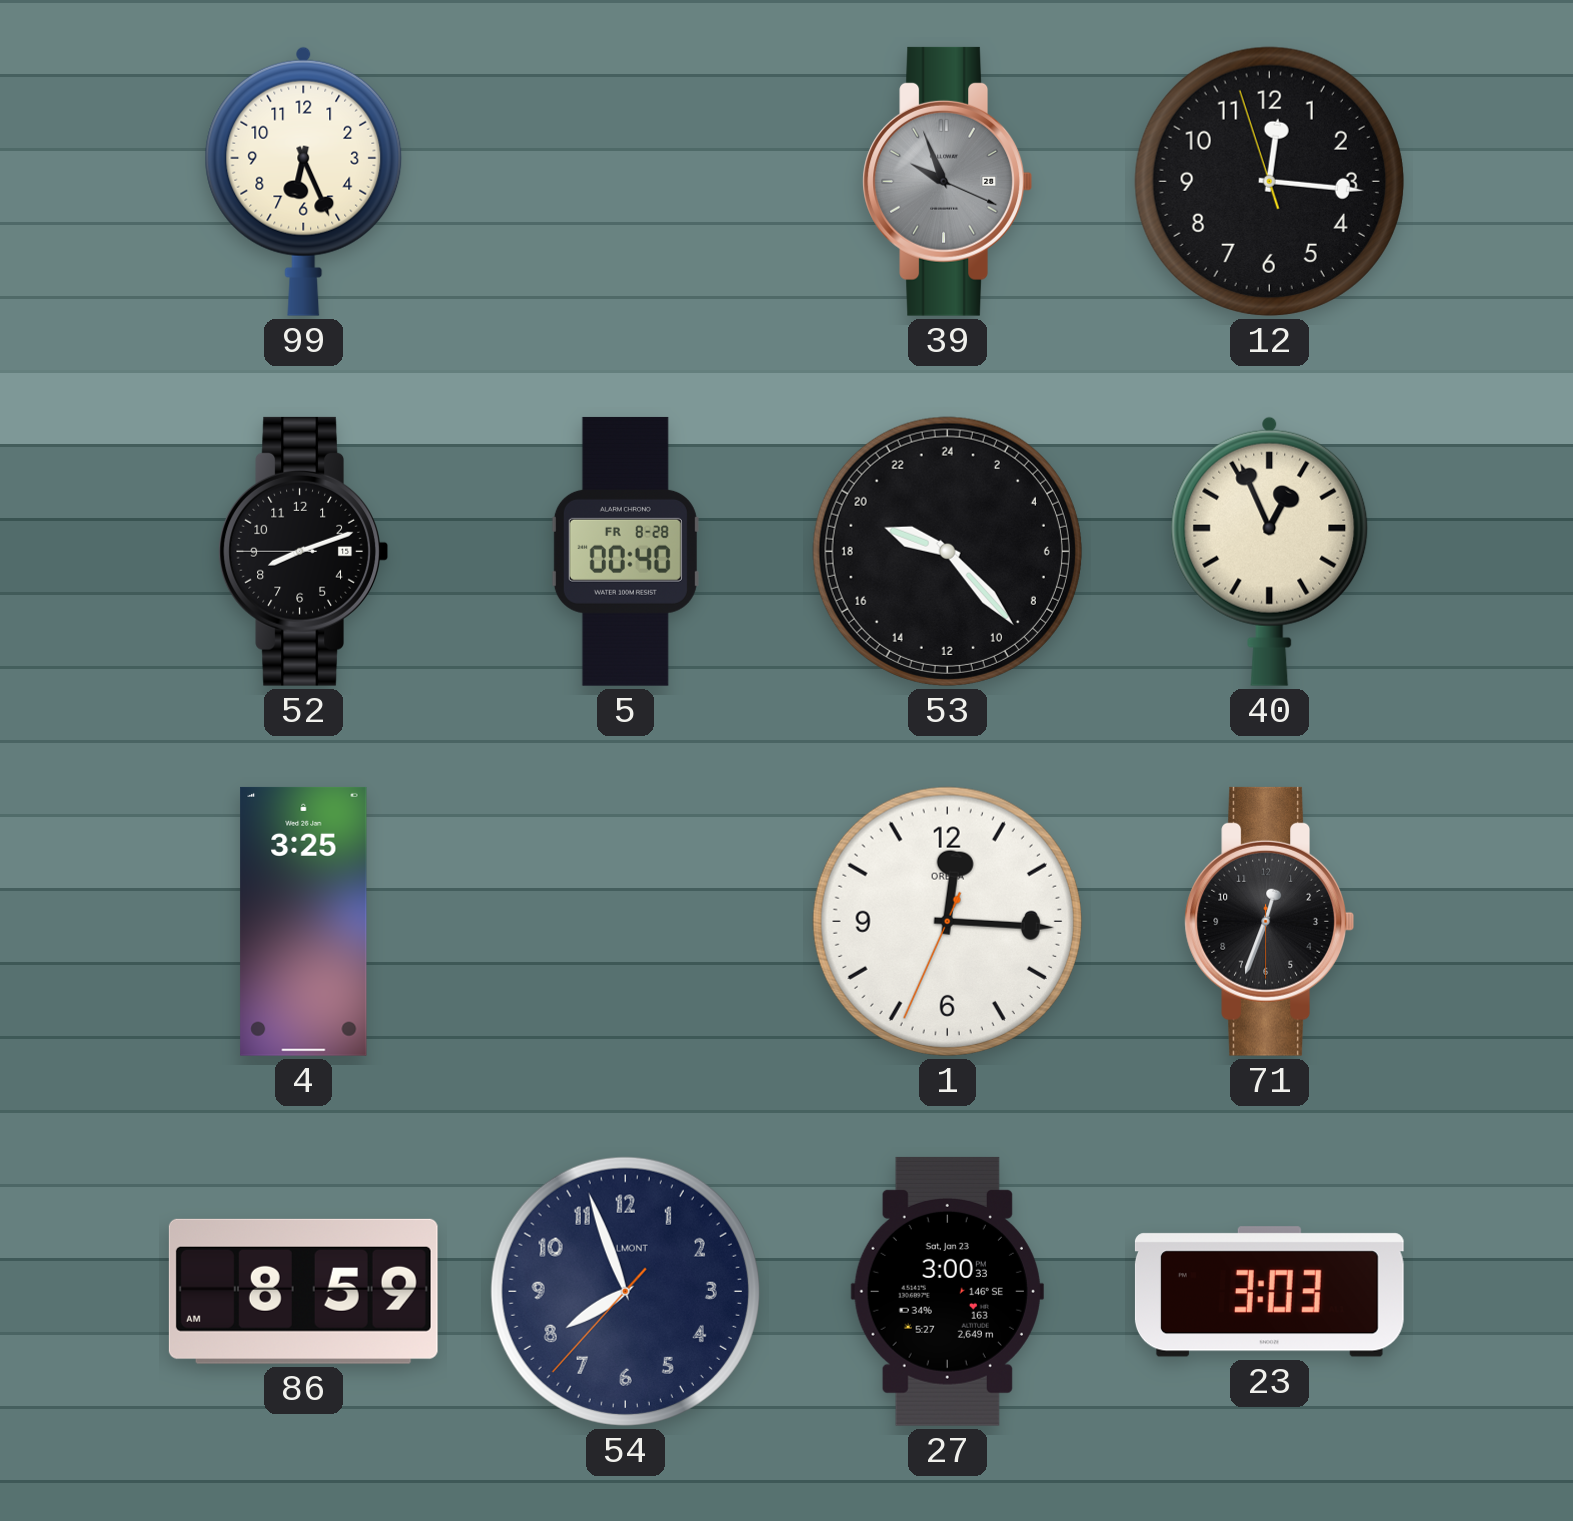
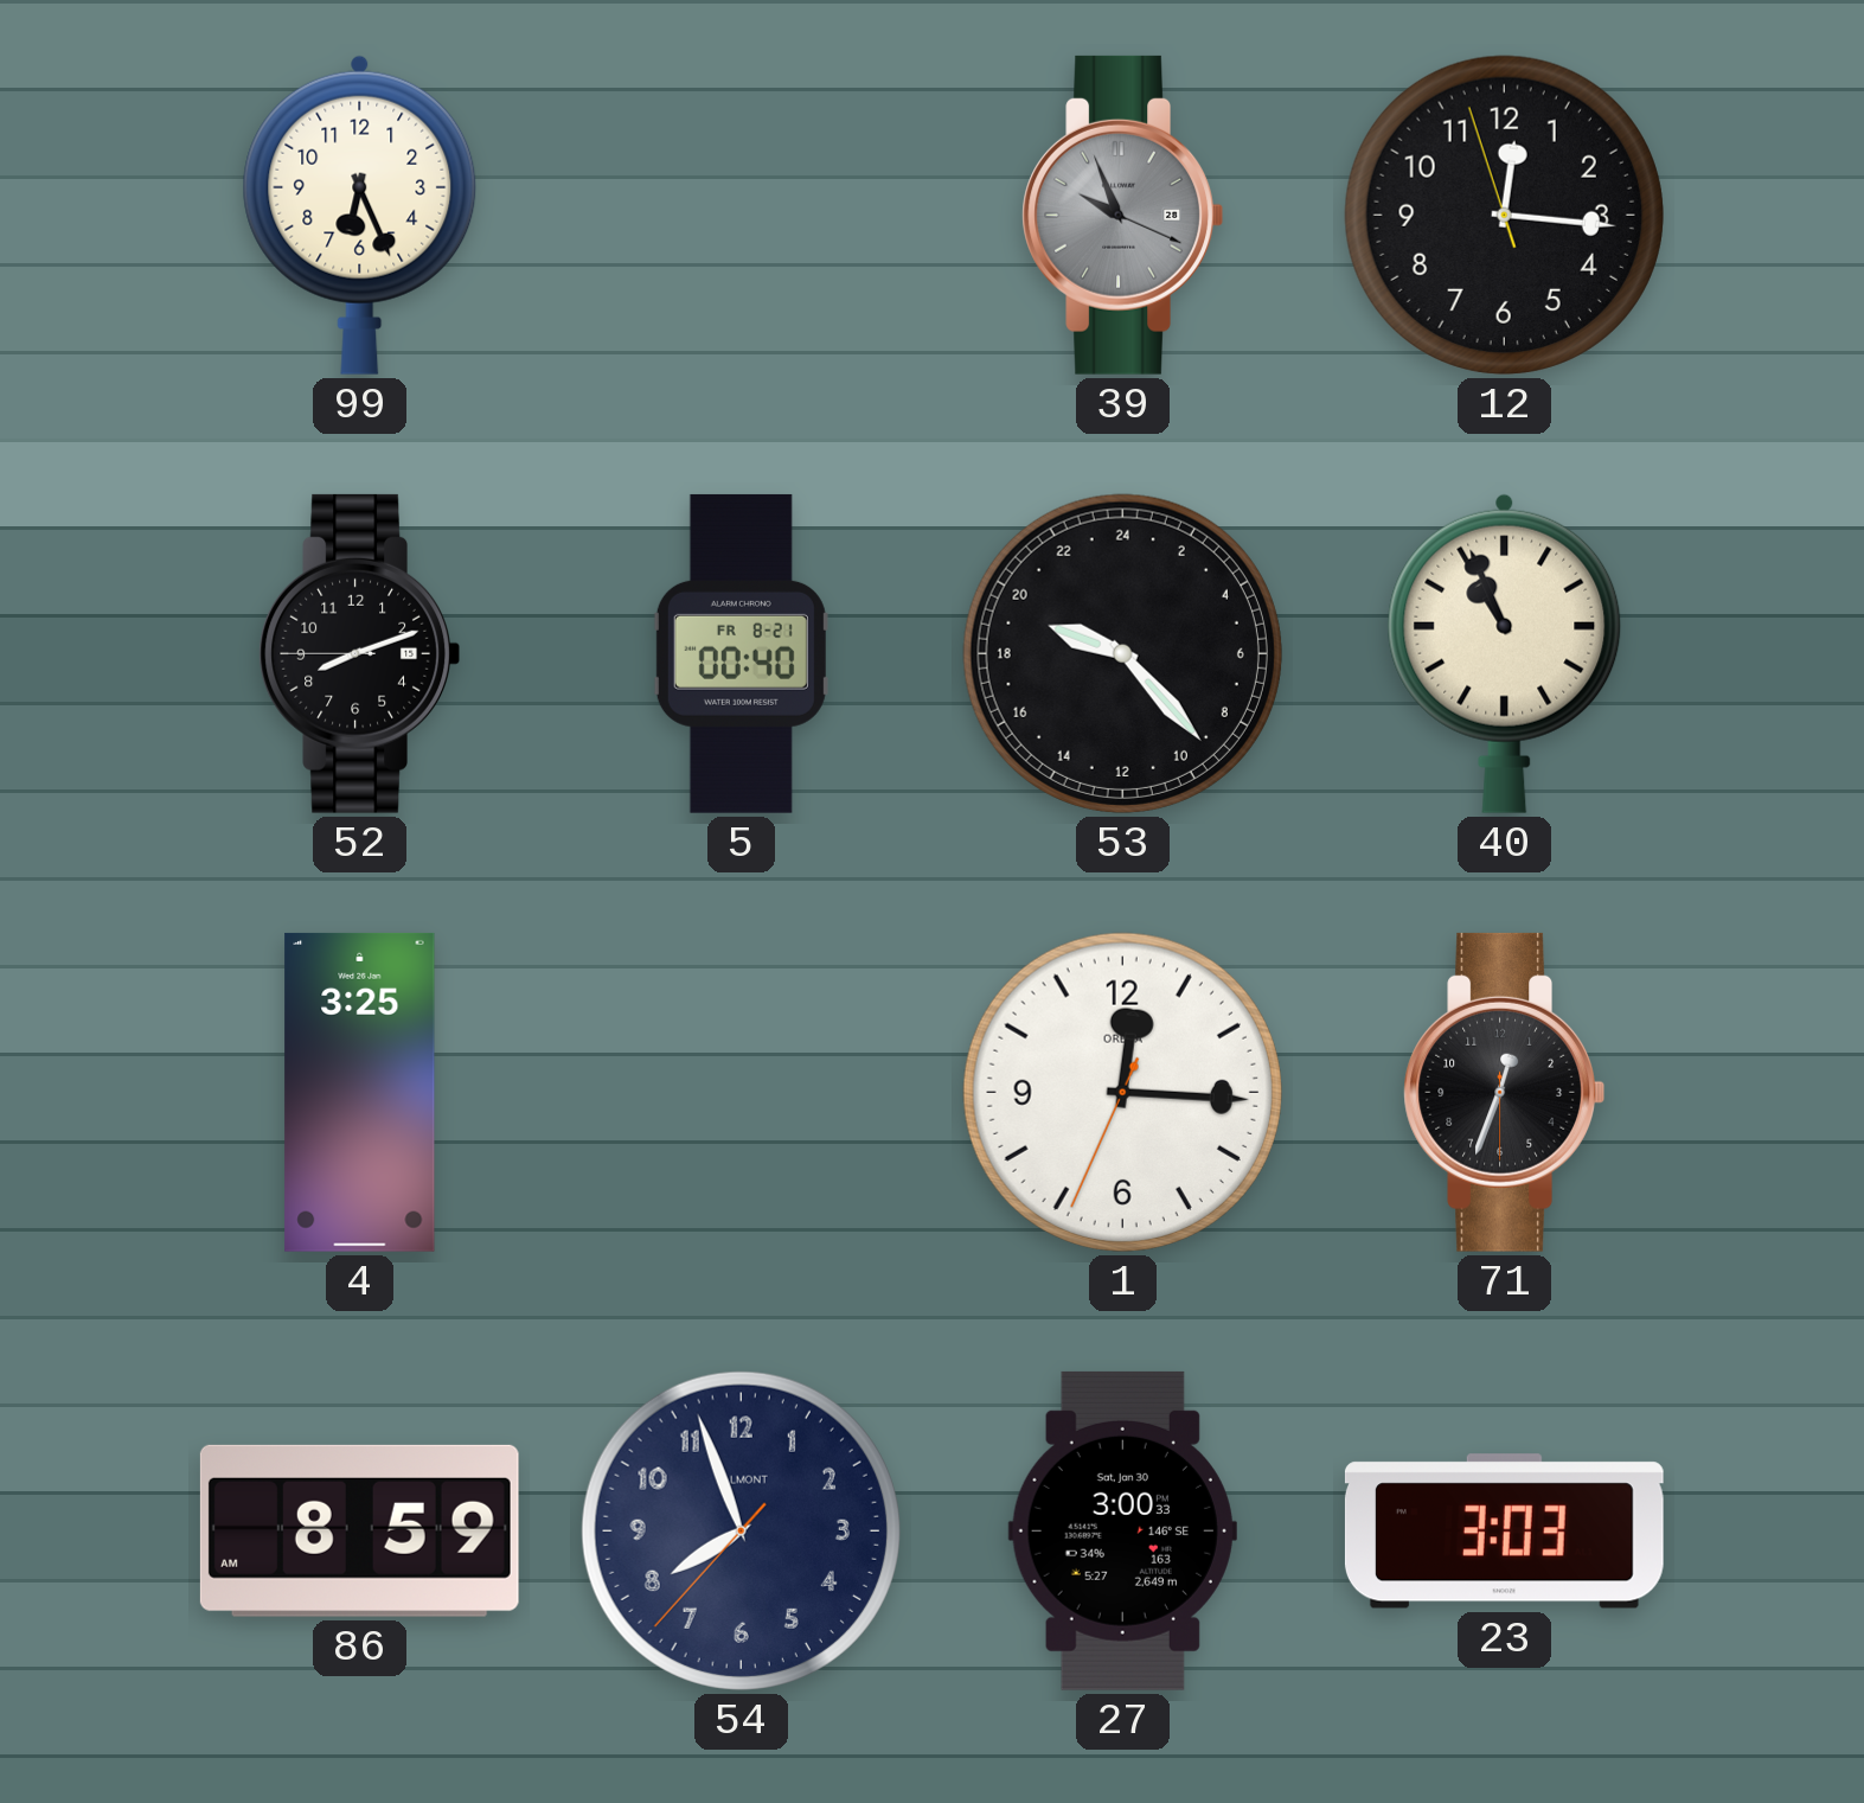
5 date: FR 8-28 -> FR 8-21 (741, 653)
40: 12:56 -> 10:56 (1505, 653)
27 date: Sat, Jan 23 -> Sat, Jan 30 (1122, 1530)
